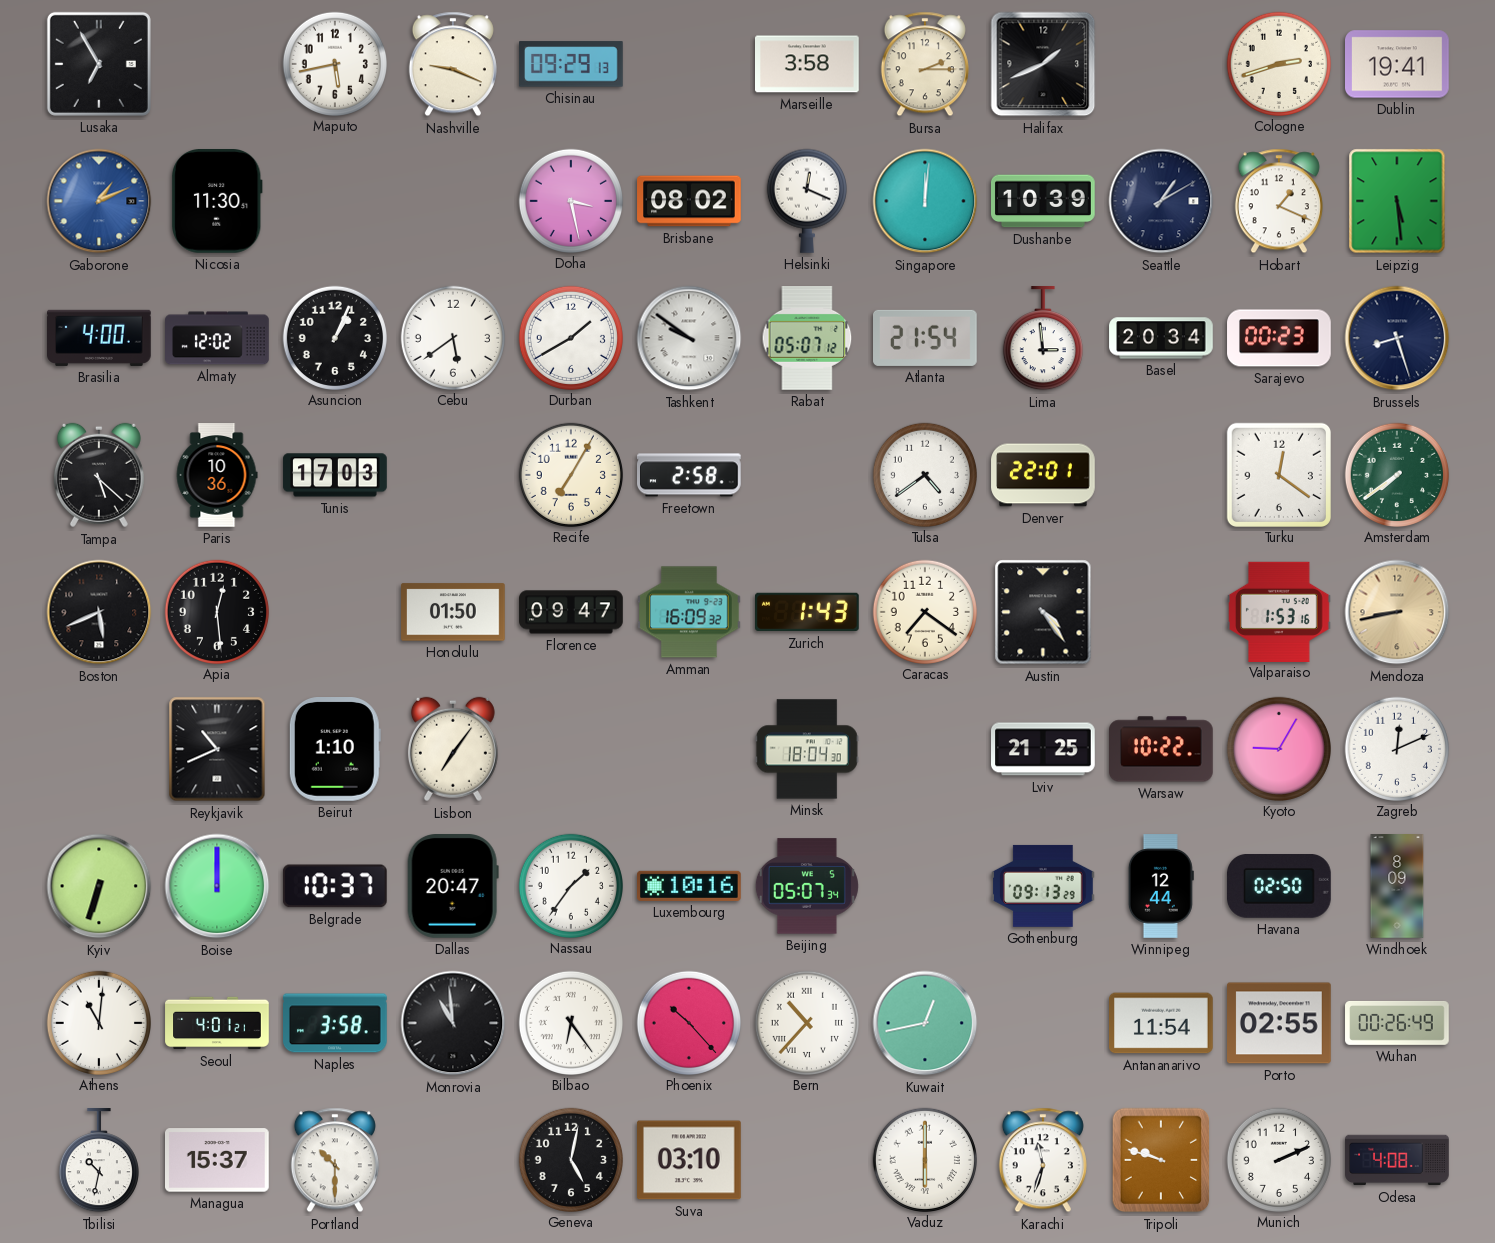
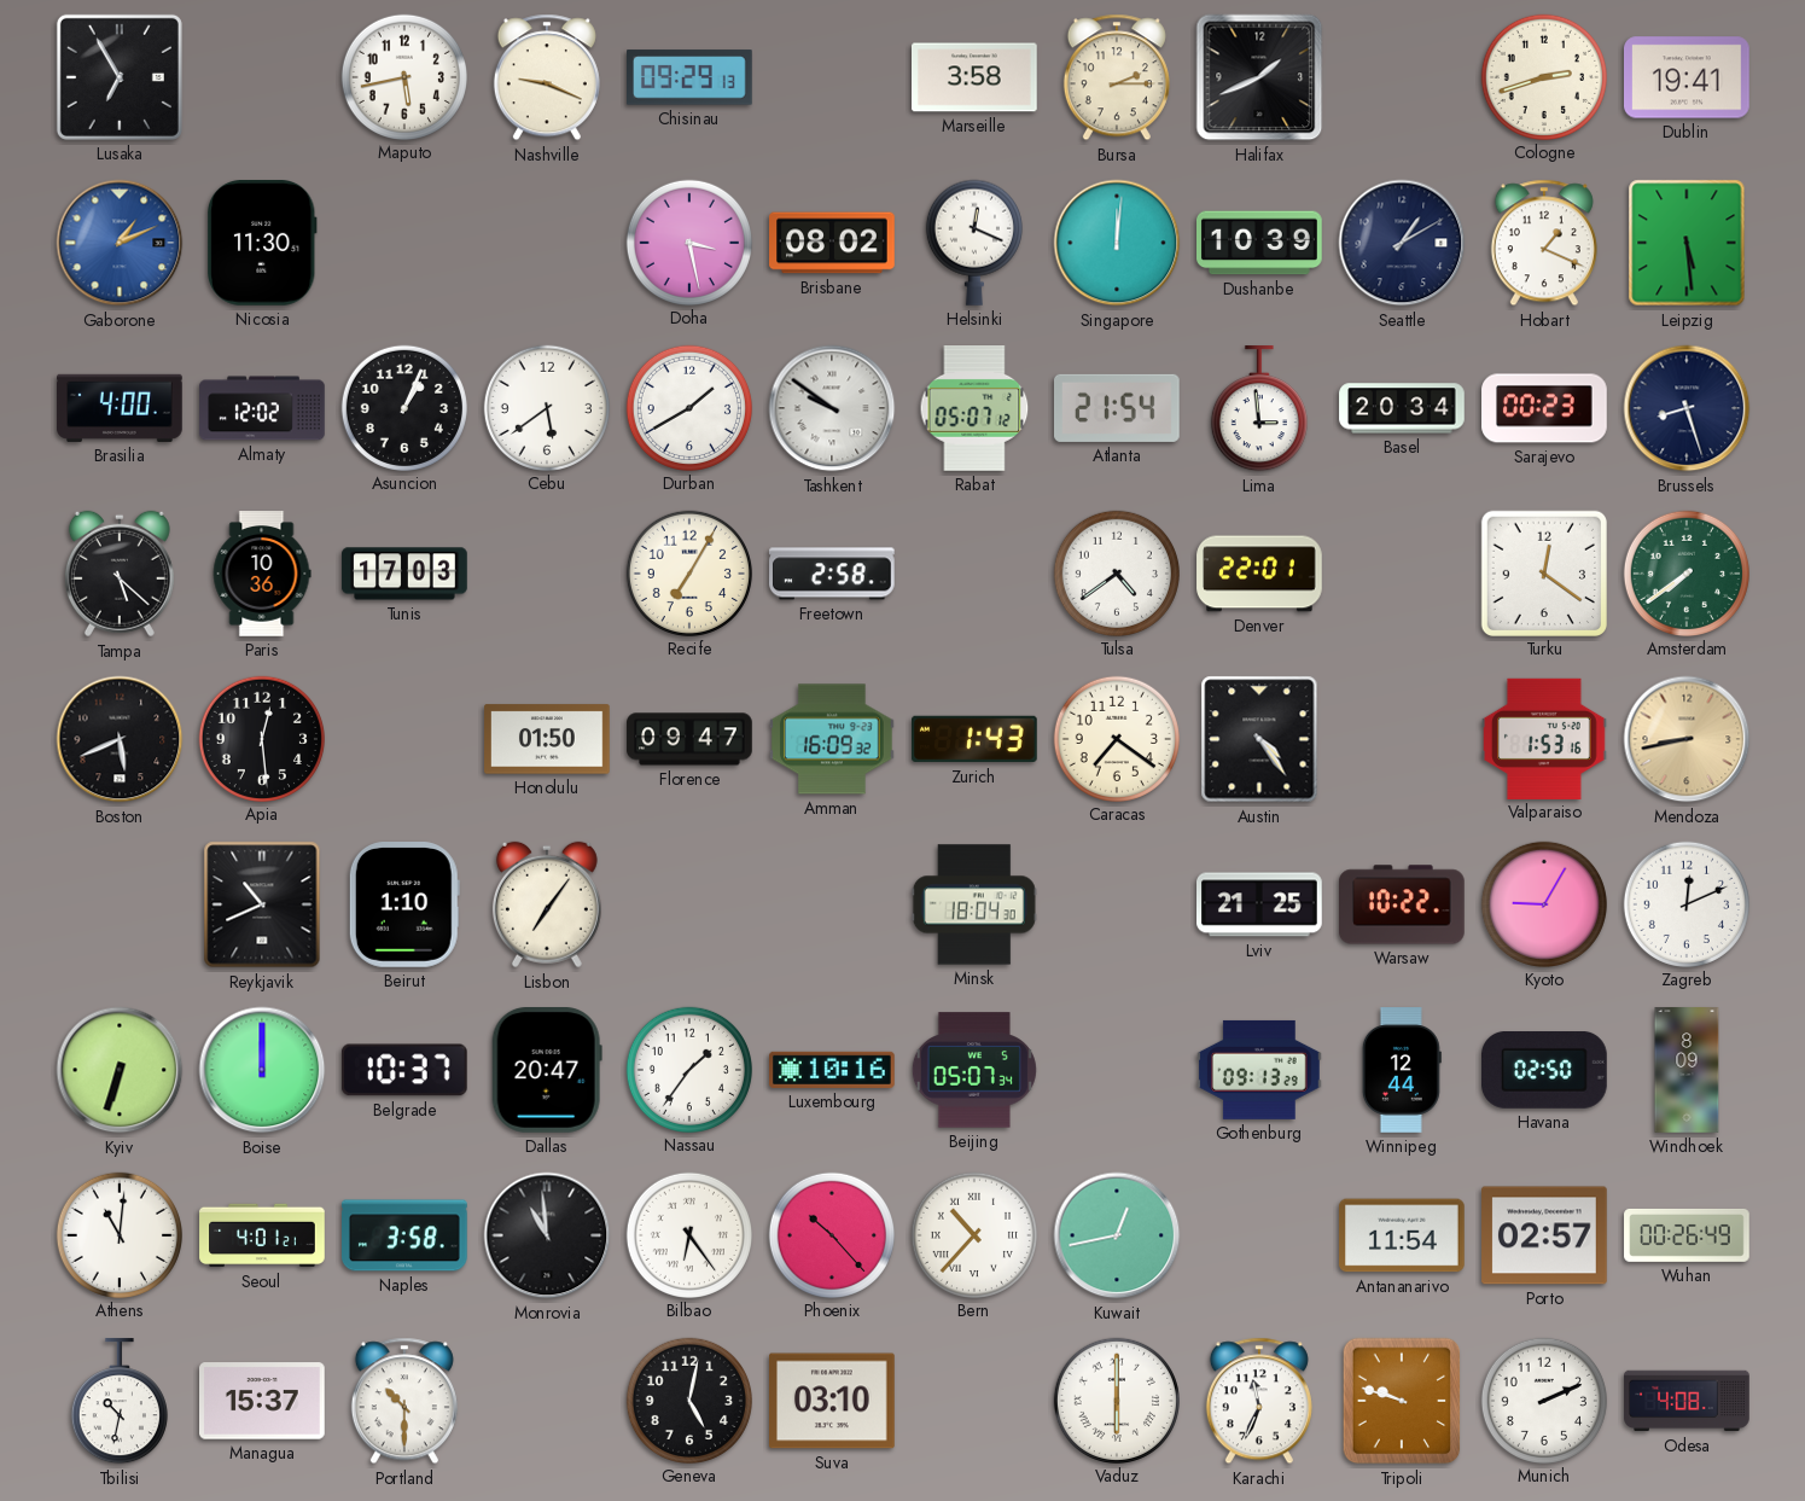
Porto: 02:55 -> 02:57 (1545, 1235)
Karachi: 11:33 -> 11:34 (1259, 1401)
